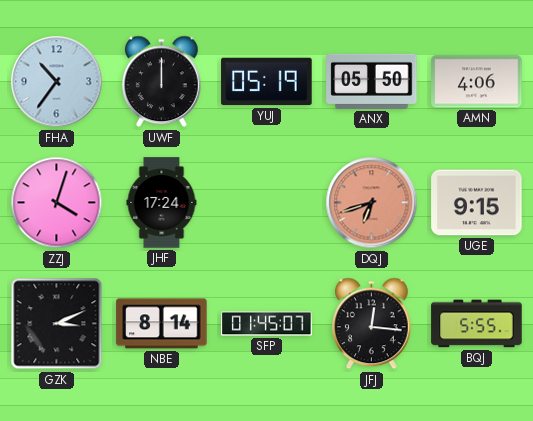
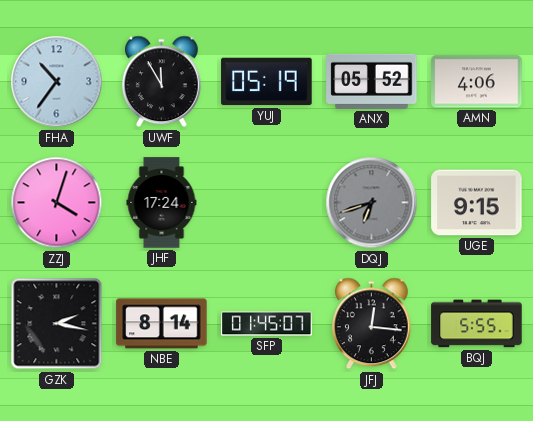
UWF: 12:00 -> 11:55 (162, 82)
ANX: 05:50 -> 05:52 (372, 81)
DQJ dial: salmon -> grey (372, 203)
GZK: 3:11 -> 2:17 (57, 324)
